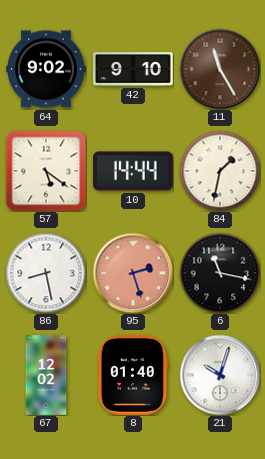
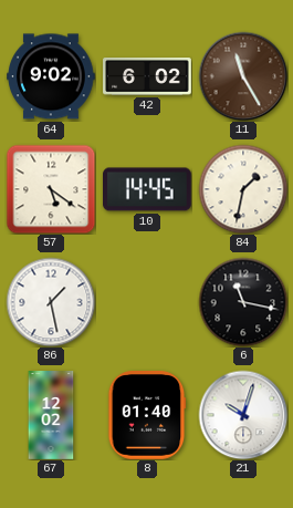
42: 9:10 -> 6:02 (147, 76)
10: 14:44 -> 14:45 (148, 189)
86: 8:28 -> 1:28 (51, 302)
95: 2:27 -> none (133, 273)
